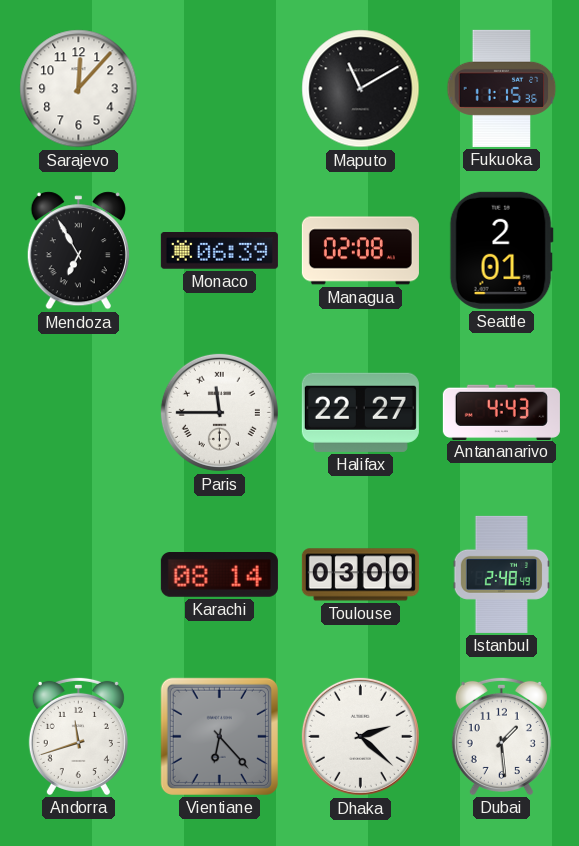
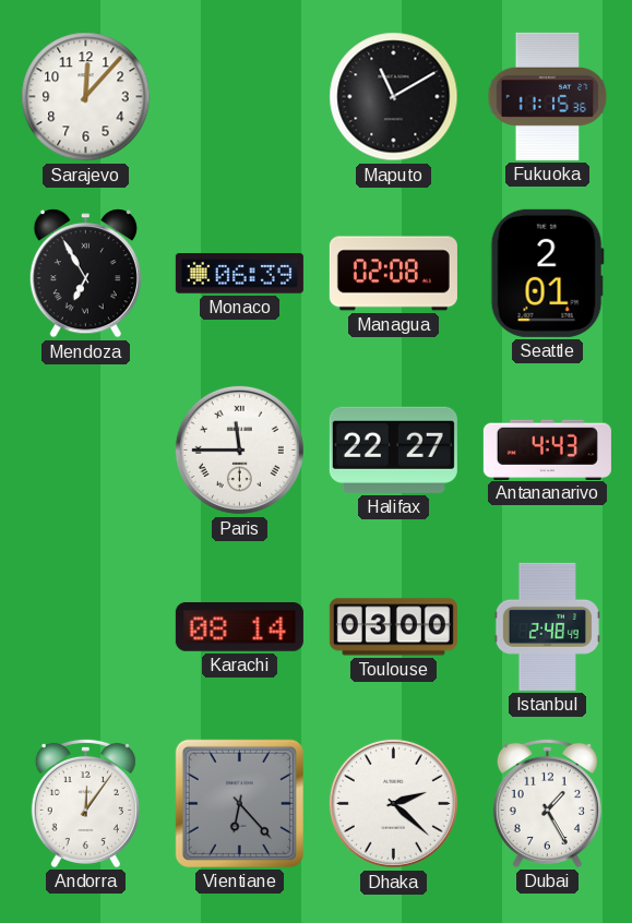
Andorra: 11:42 -> 12:06 (85, 803)
Dubai: 1:29 -> 1:25 (547, 803)
